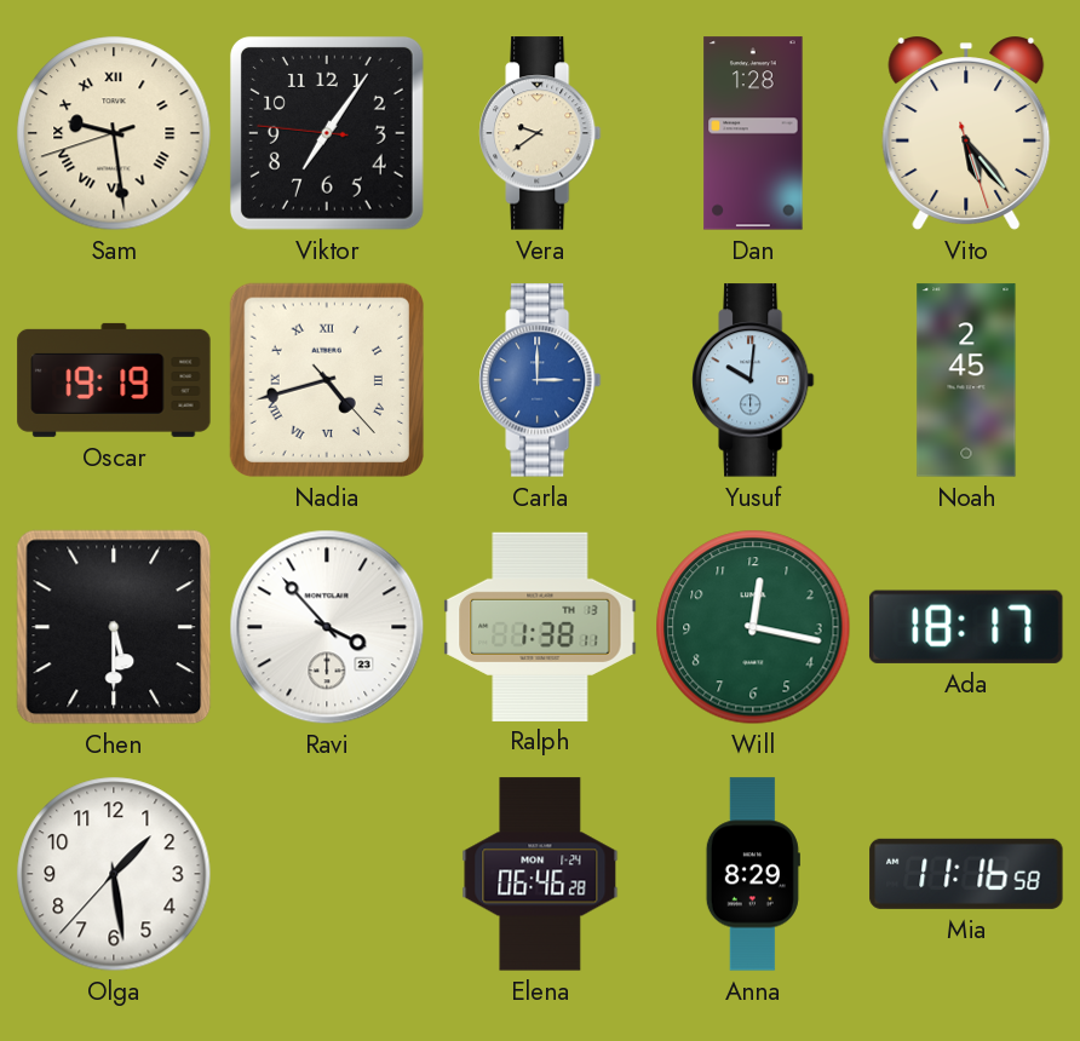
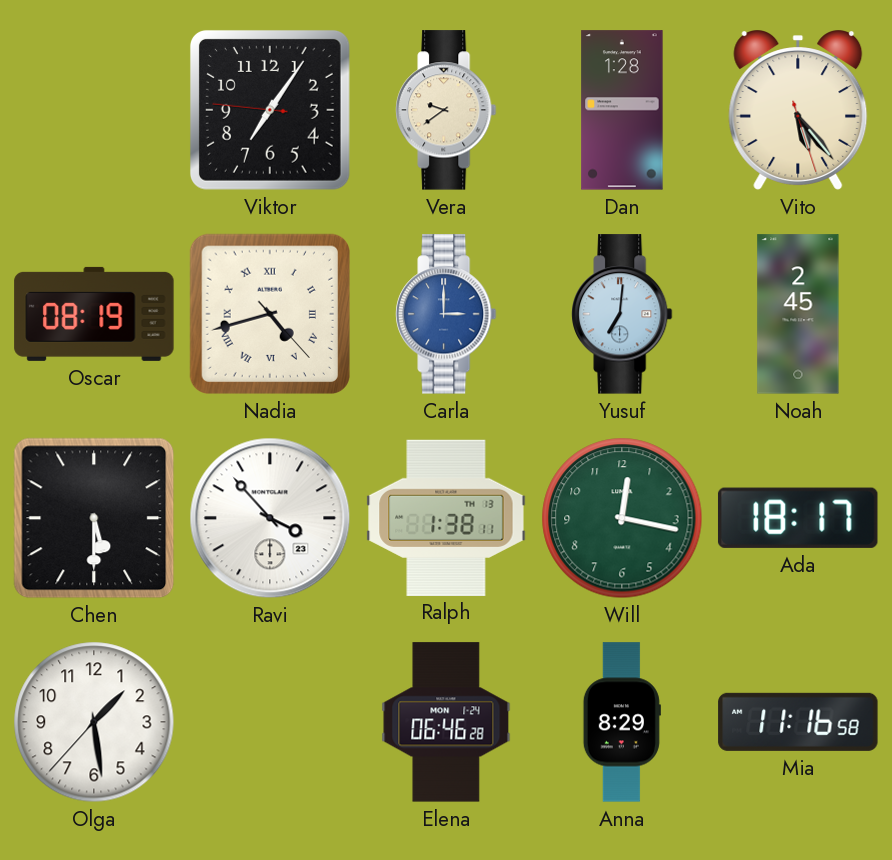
Sam: 9:28 -> none (114, 133)
Oscar: 19:19 -> 08:19 (94, 314)
Yusuf: 10:01 -> 7:01 (622, 314)
